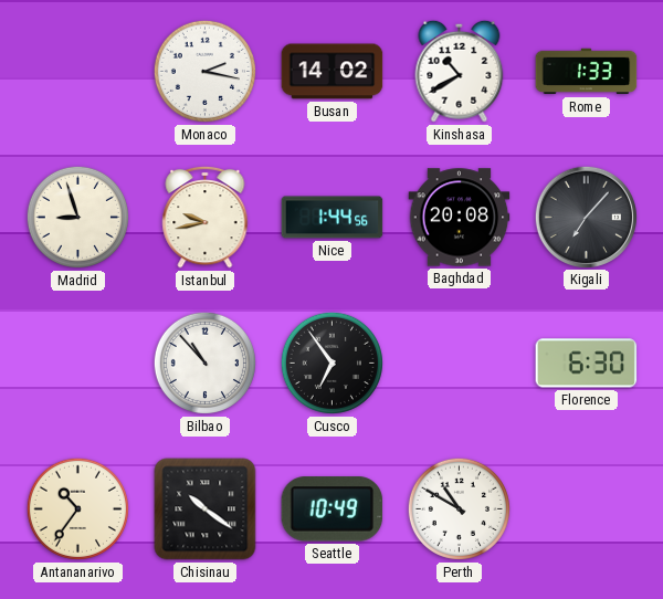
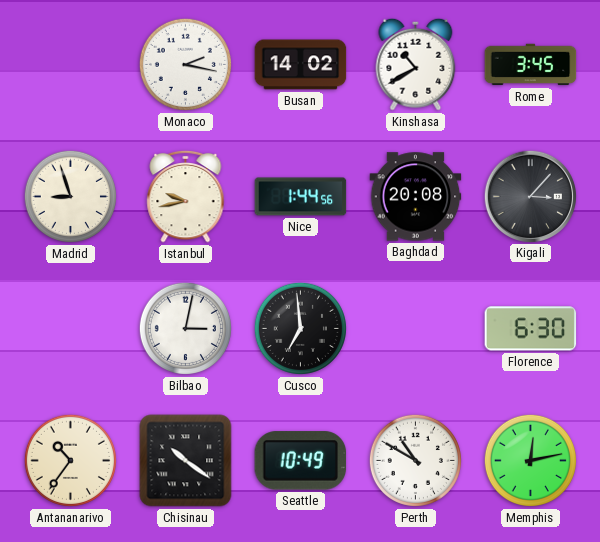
Rome: 1:33 -> 3:45 (531, 65)
Kigali: 7:07 -> 3:07 (530, 196)
Bilbao: 10:53 -> 3:02 (185, 328)
Cusco: 6:54 -> 6:59 (300, 328)
Memphis: none -> 12:13 (530, 460)
